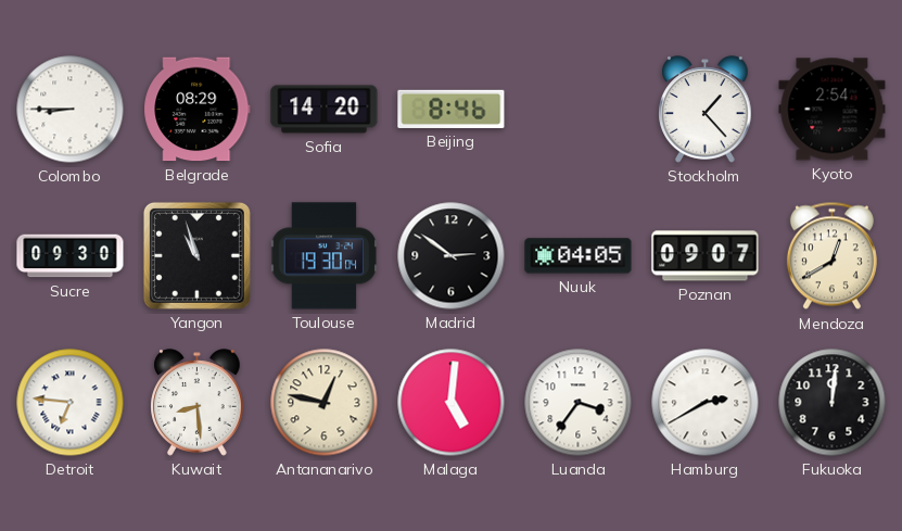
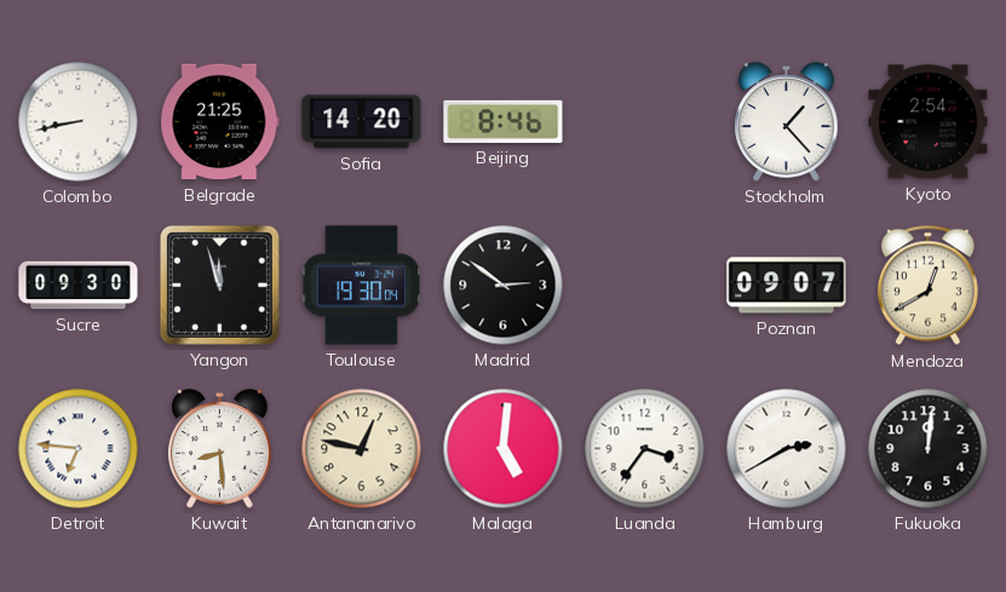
Colombo: 8:45 -> 8:43 (79, 122)
Belgrade: 08:29 -> 21:25 (220, 122)
Yangon: 10:57 -> 11:57 (219, 284)
Nuuk: 04:05 -> none (579, 256)
